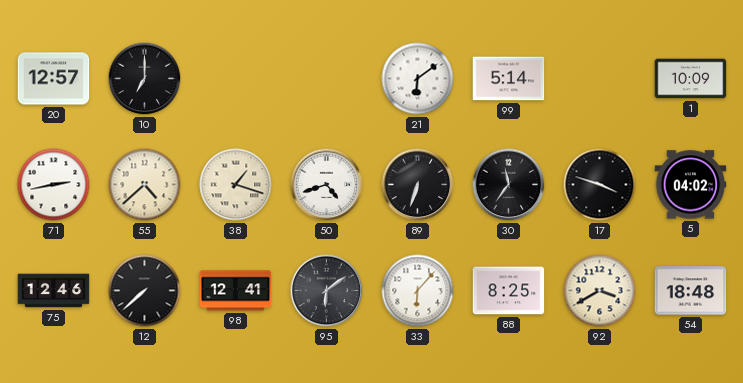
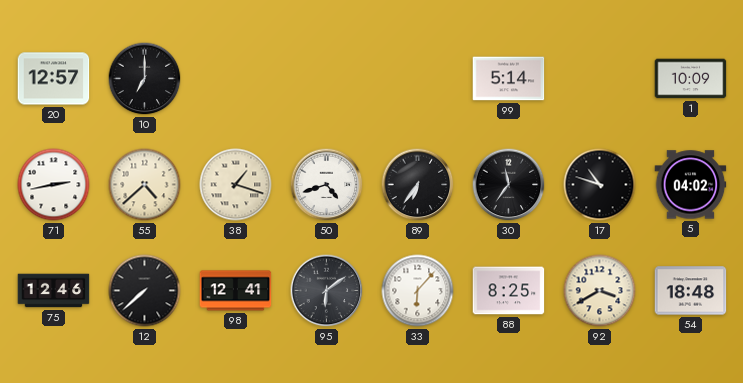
21: 6:09 -> none (418, 79)
89: 6:33 -> 6:36 (418, 185)
17: 3:48 -> 10:48 (600, 185)
